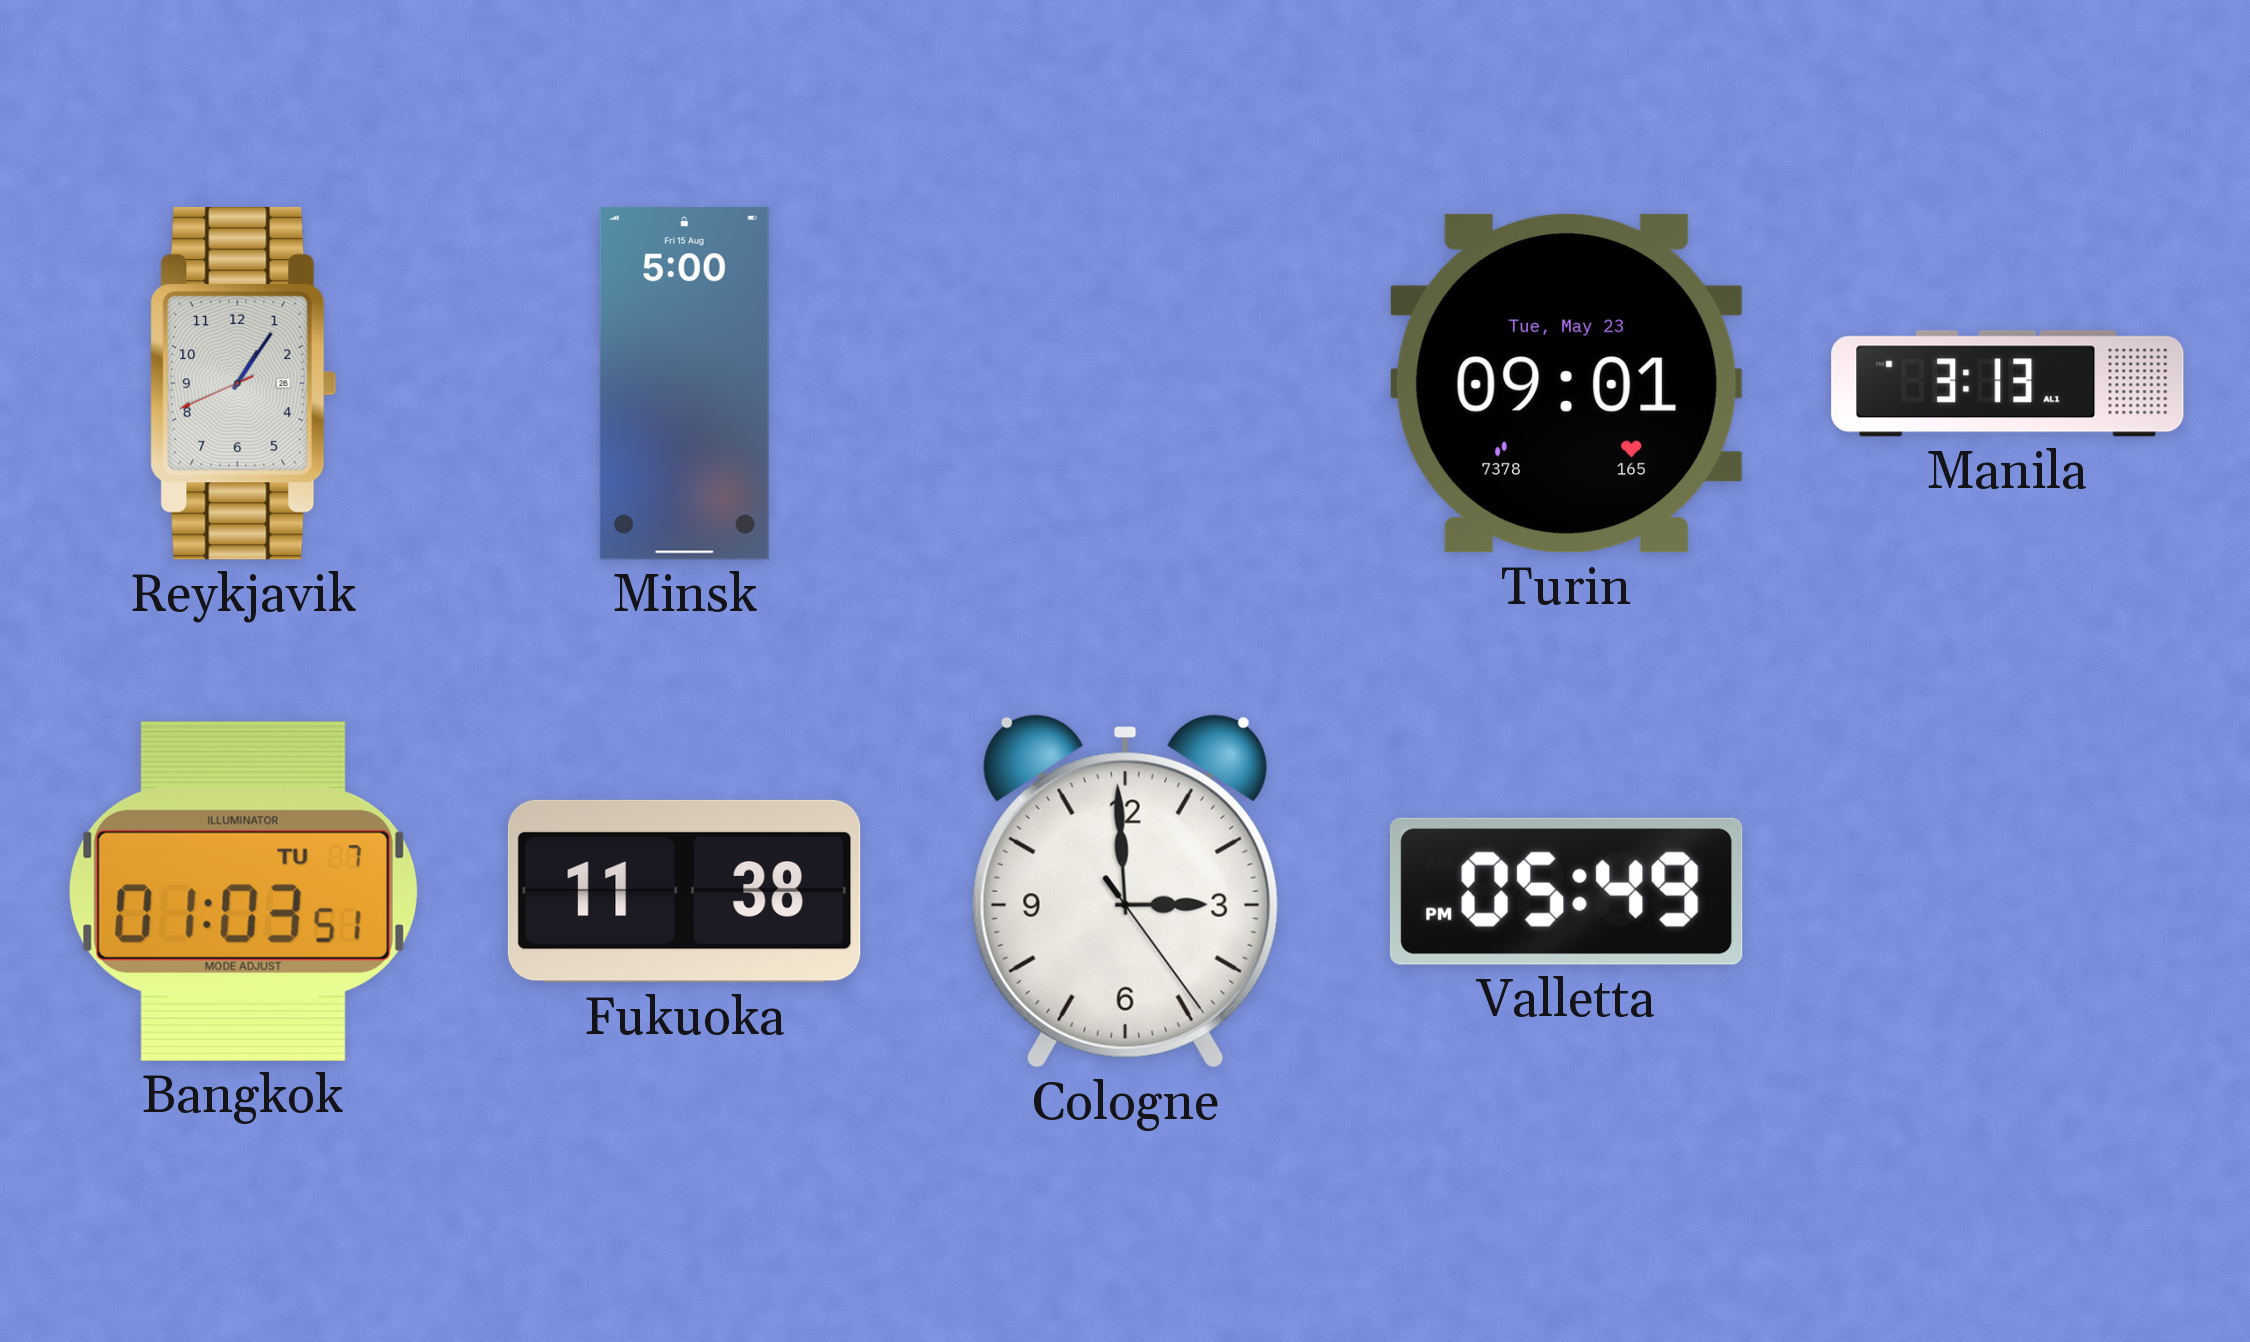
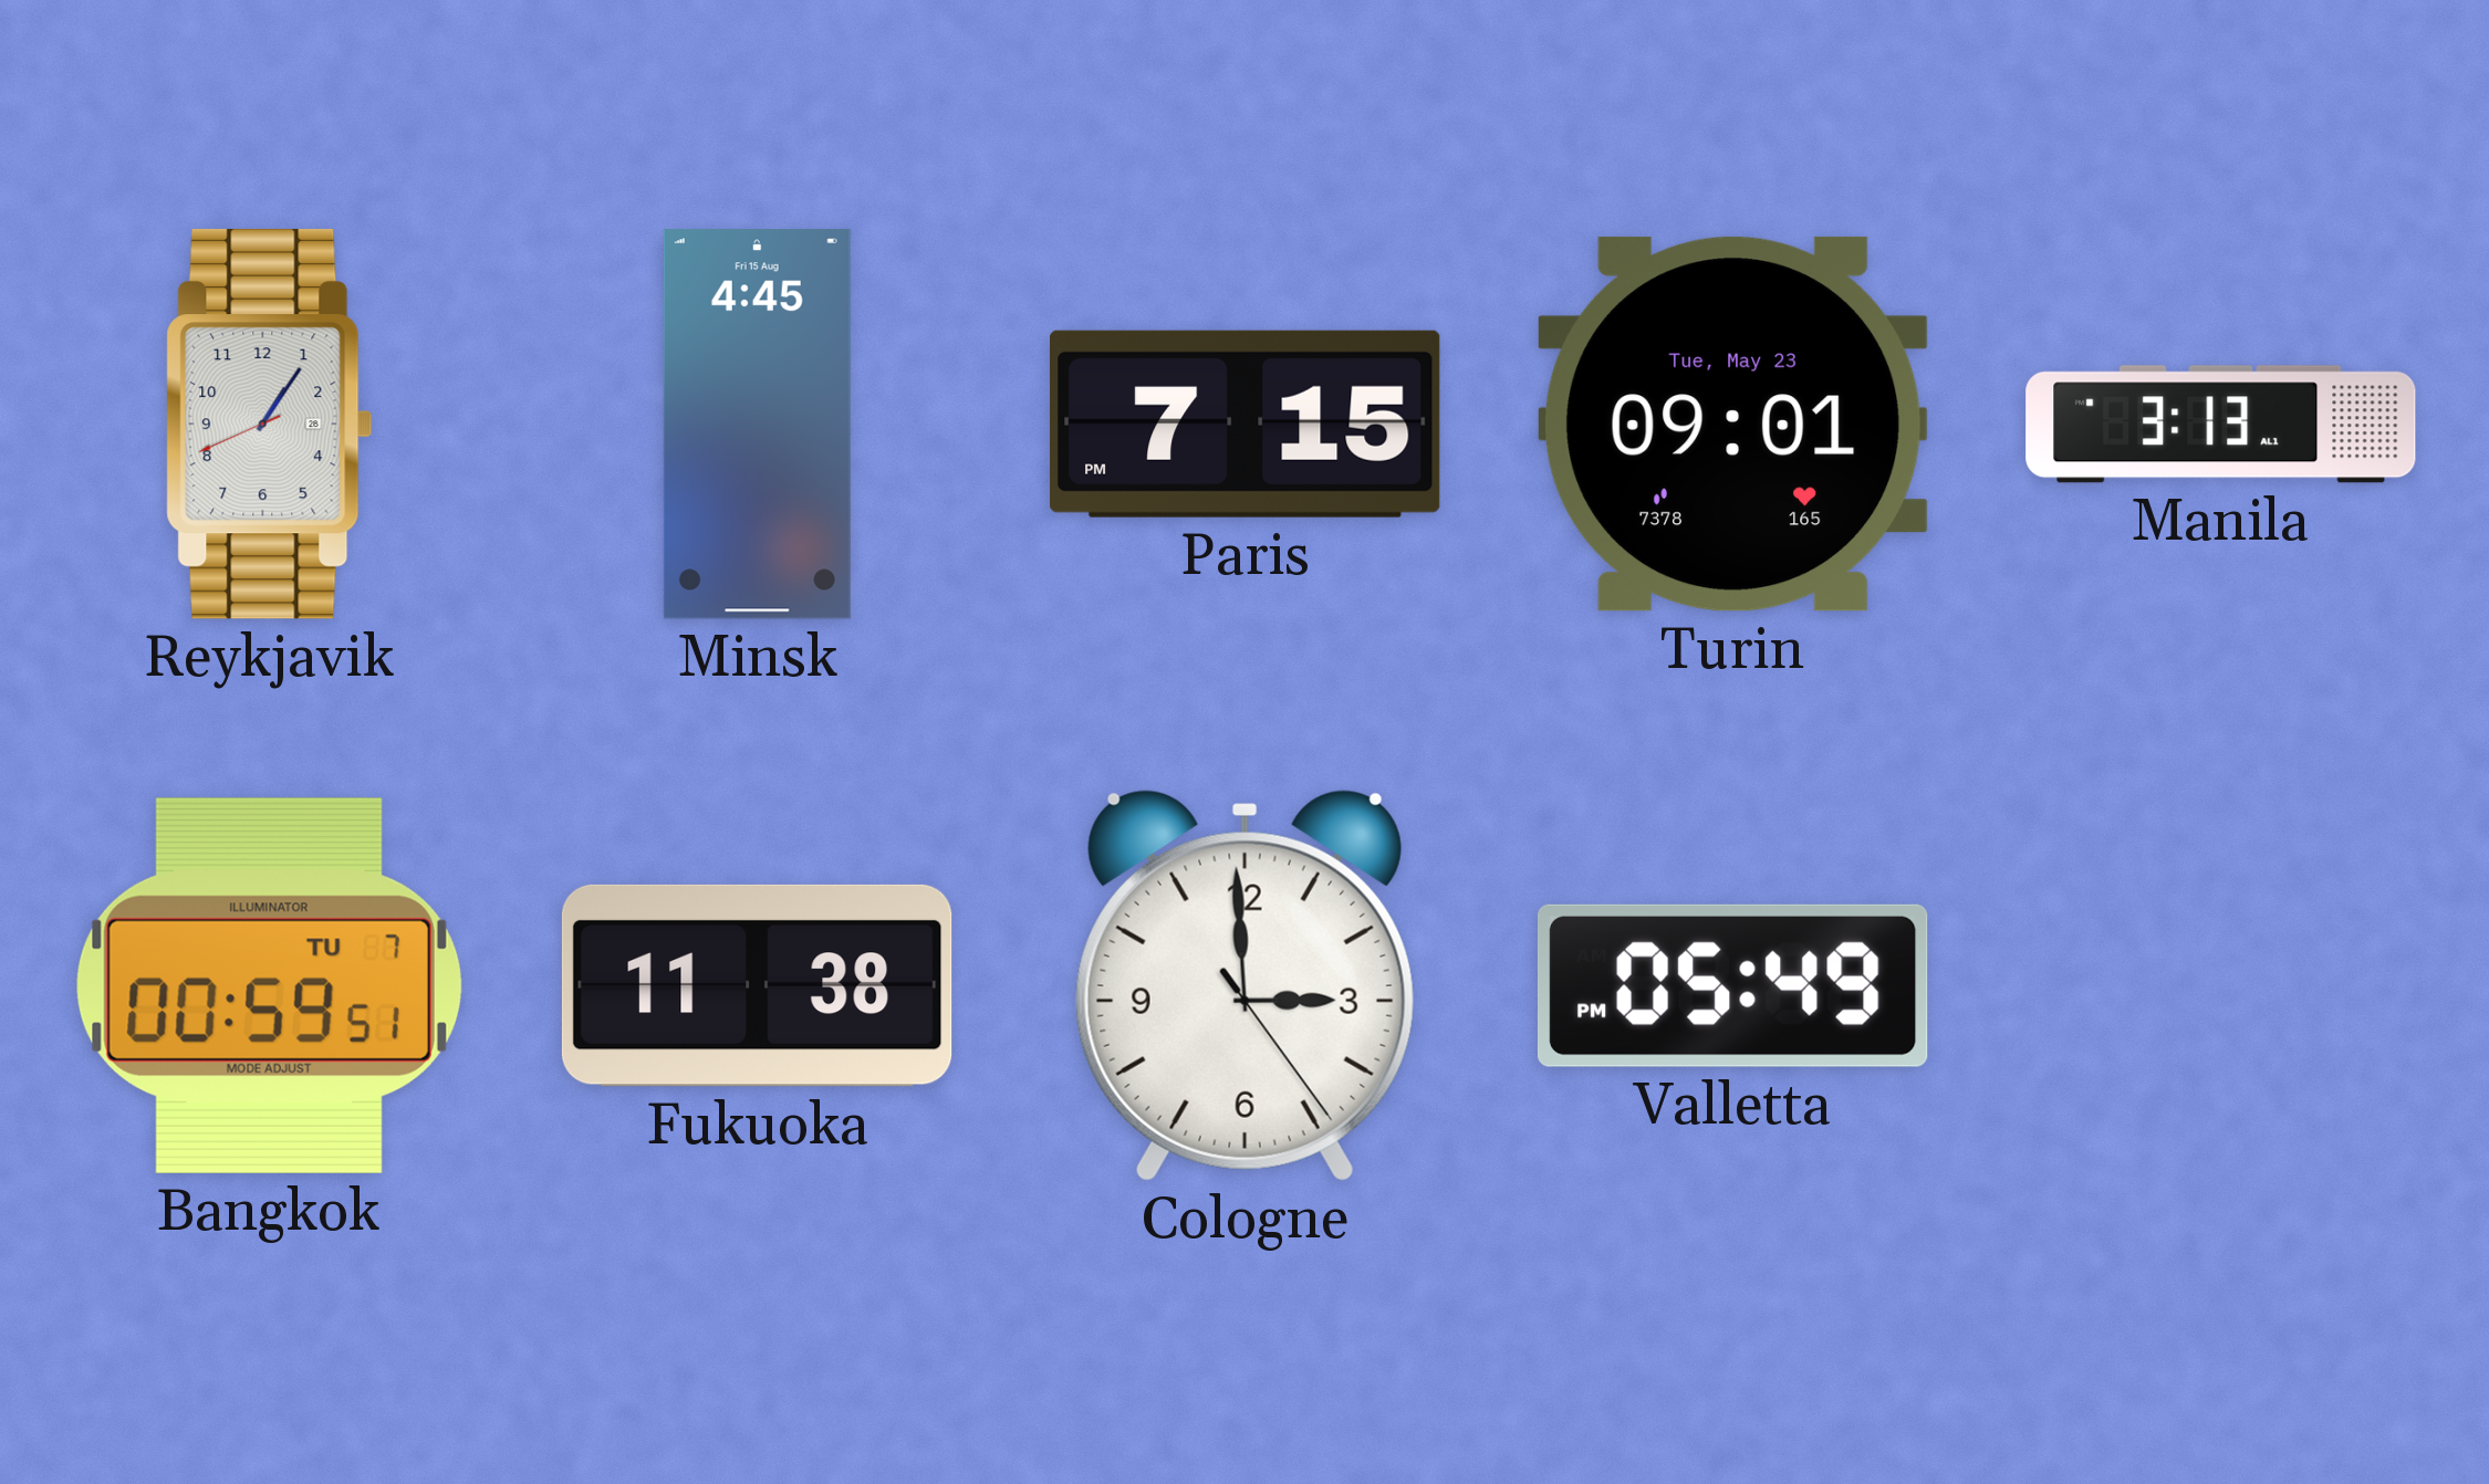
Minsk: 5:00 -> 4:45 (757, 425)
Paris: none -> 7:15 (1246, 424)
Bangkok: 01:03 -> 00:59 (269, 985)
